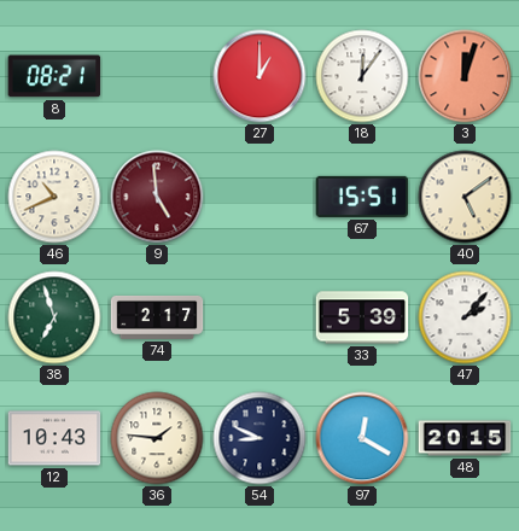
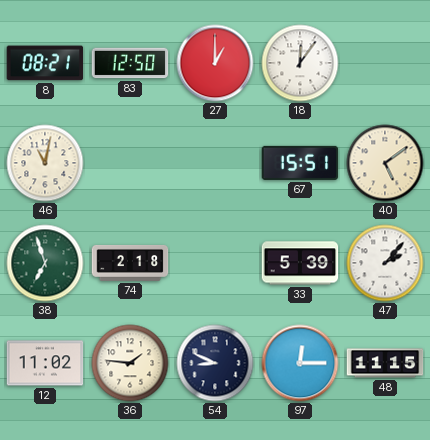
83: none -> 12:50 (130, 63)
3: 12:03 -> none (465, 76)
46: 10:41 -> 11:02 (45, 163)
9: 4:59 -> none (157, 197)
74: 2:17 -> 2:18 (130, 263)
12: 10:43 -> 11:02 (45, 363)
97: 12:20 -> 12:15 (300, 363)
48: 20:15 -> 11:15 (385, 363)
